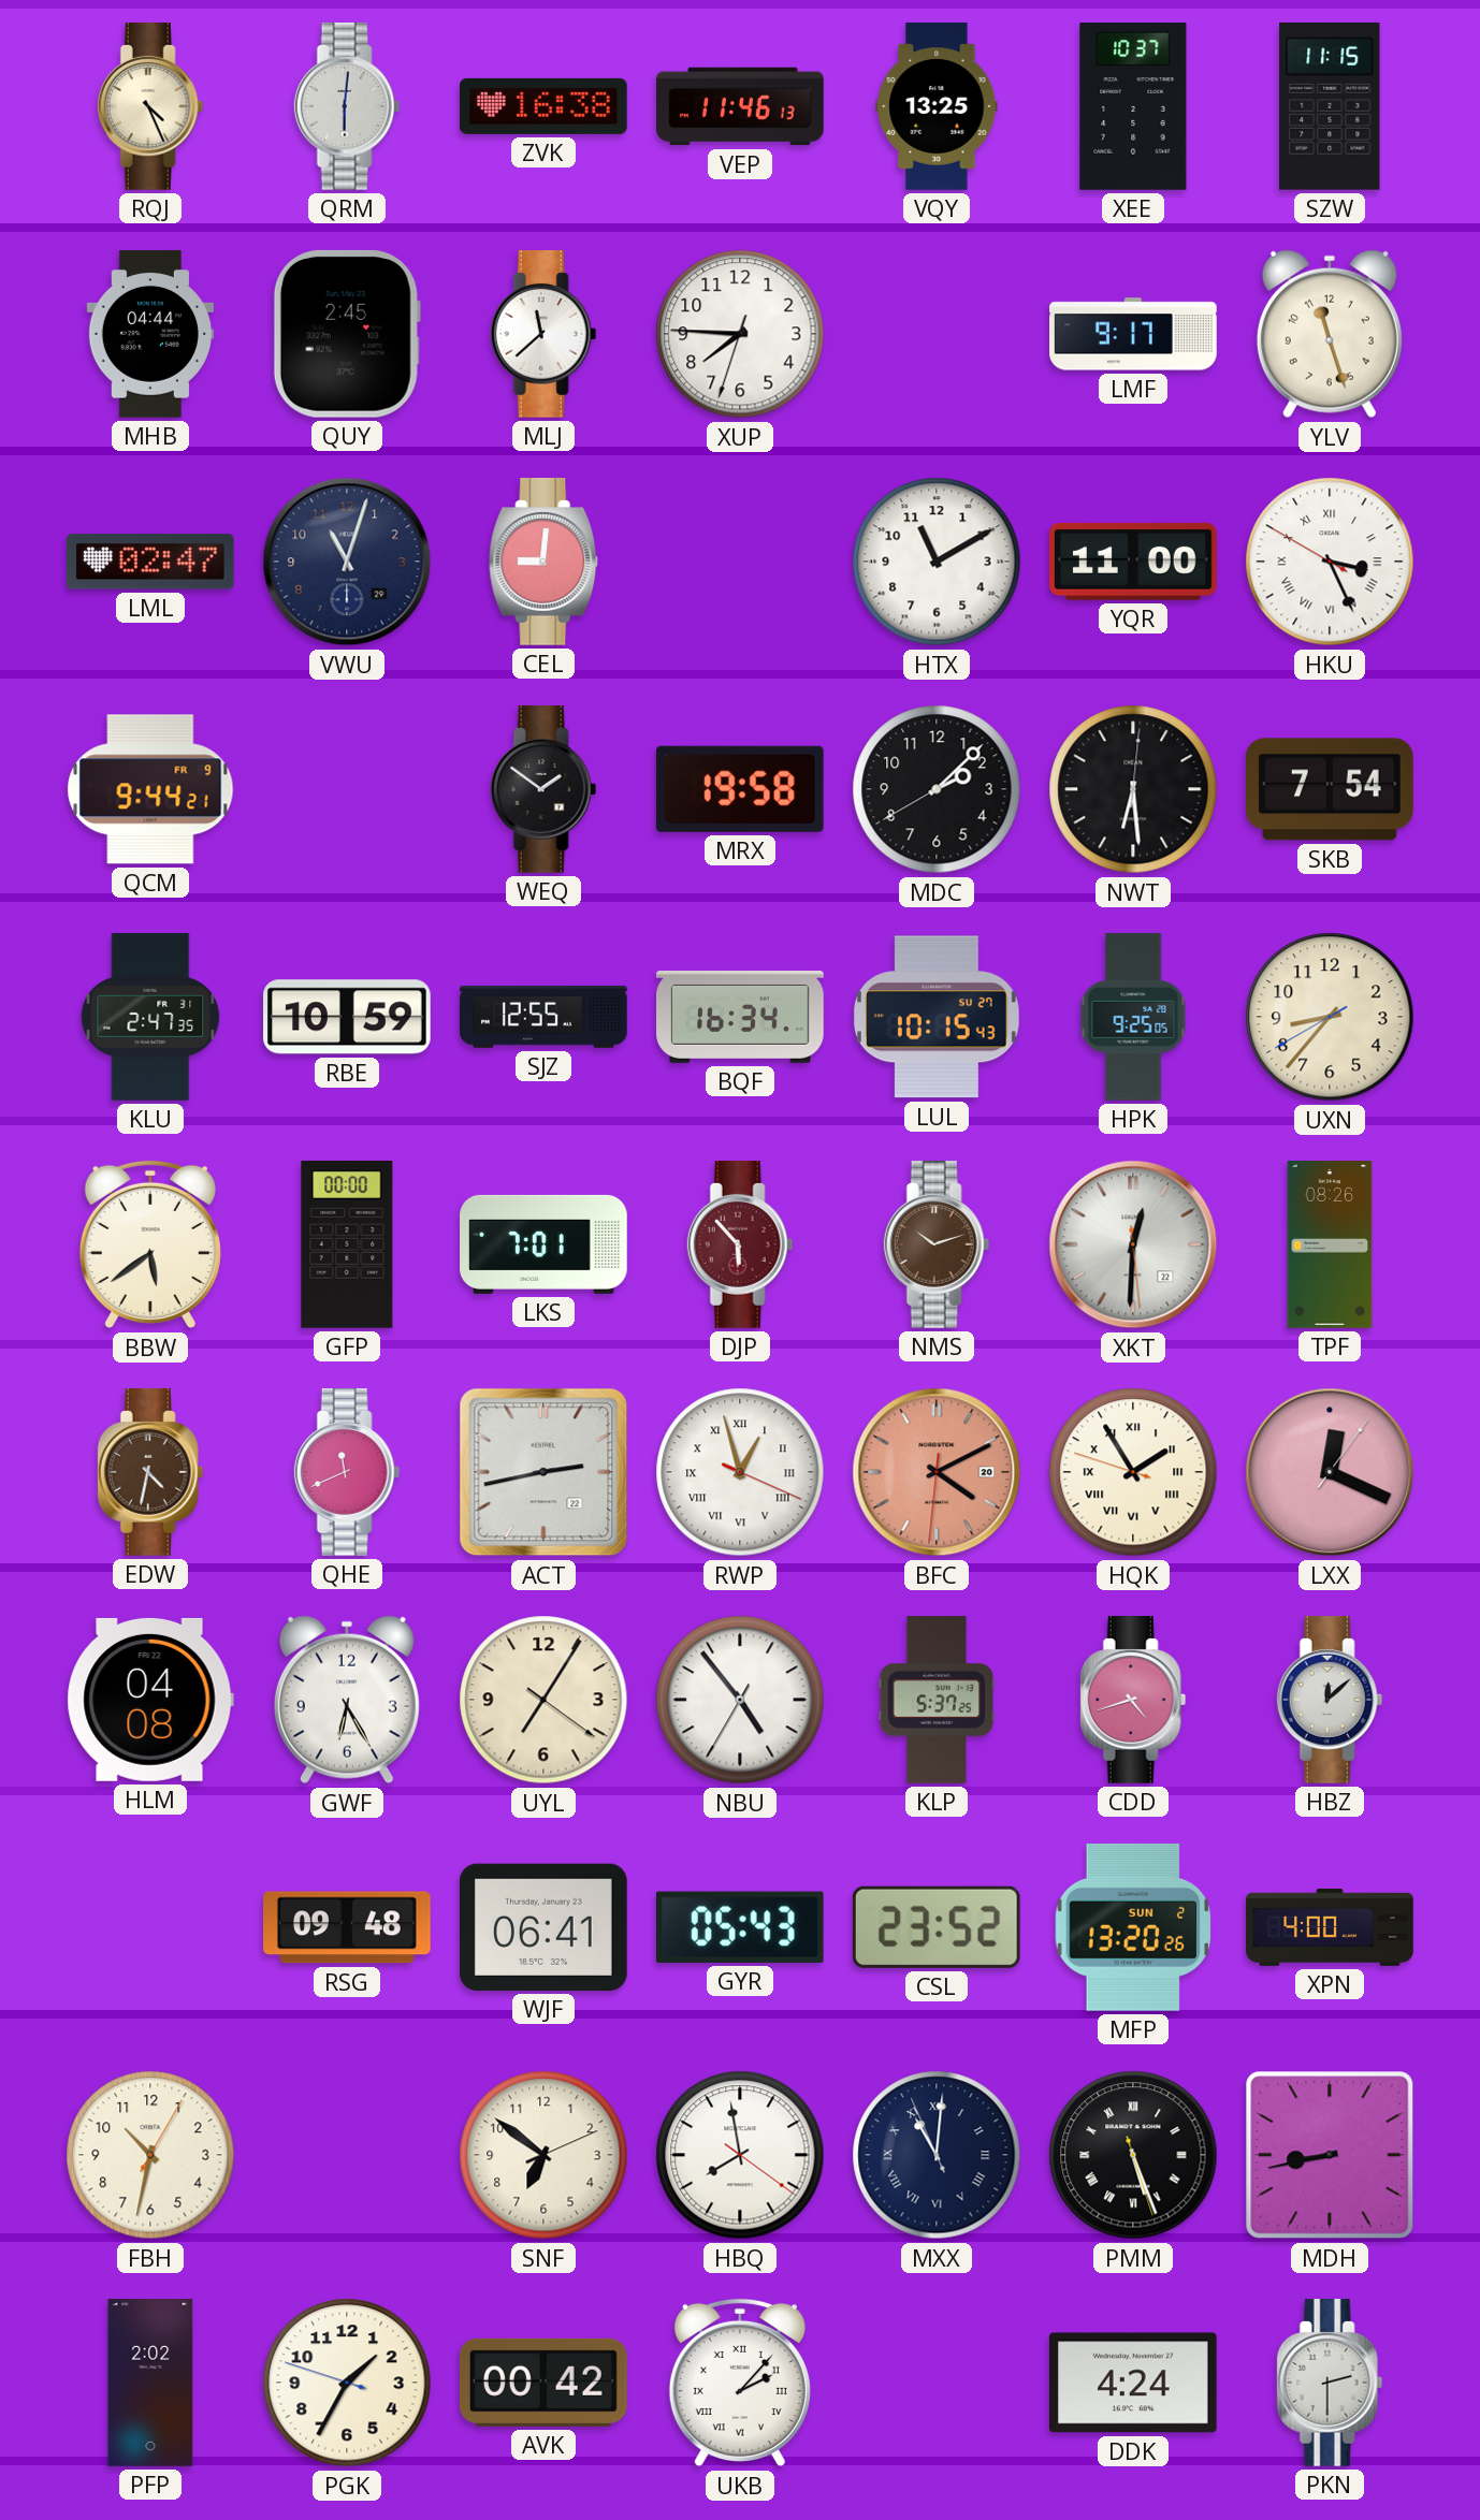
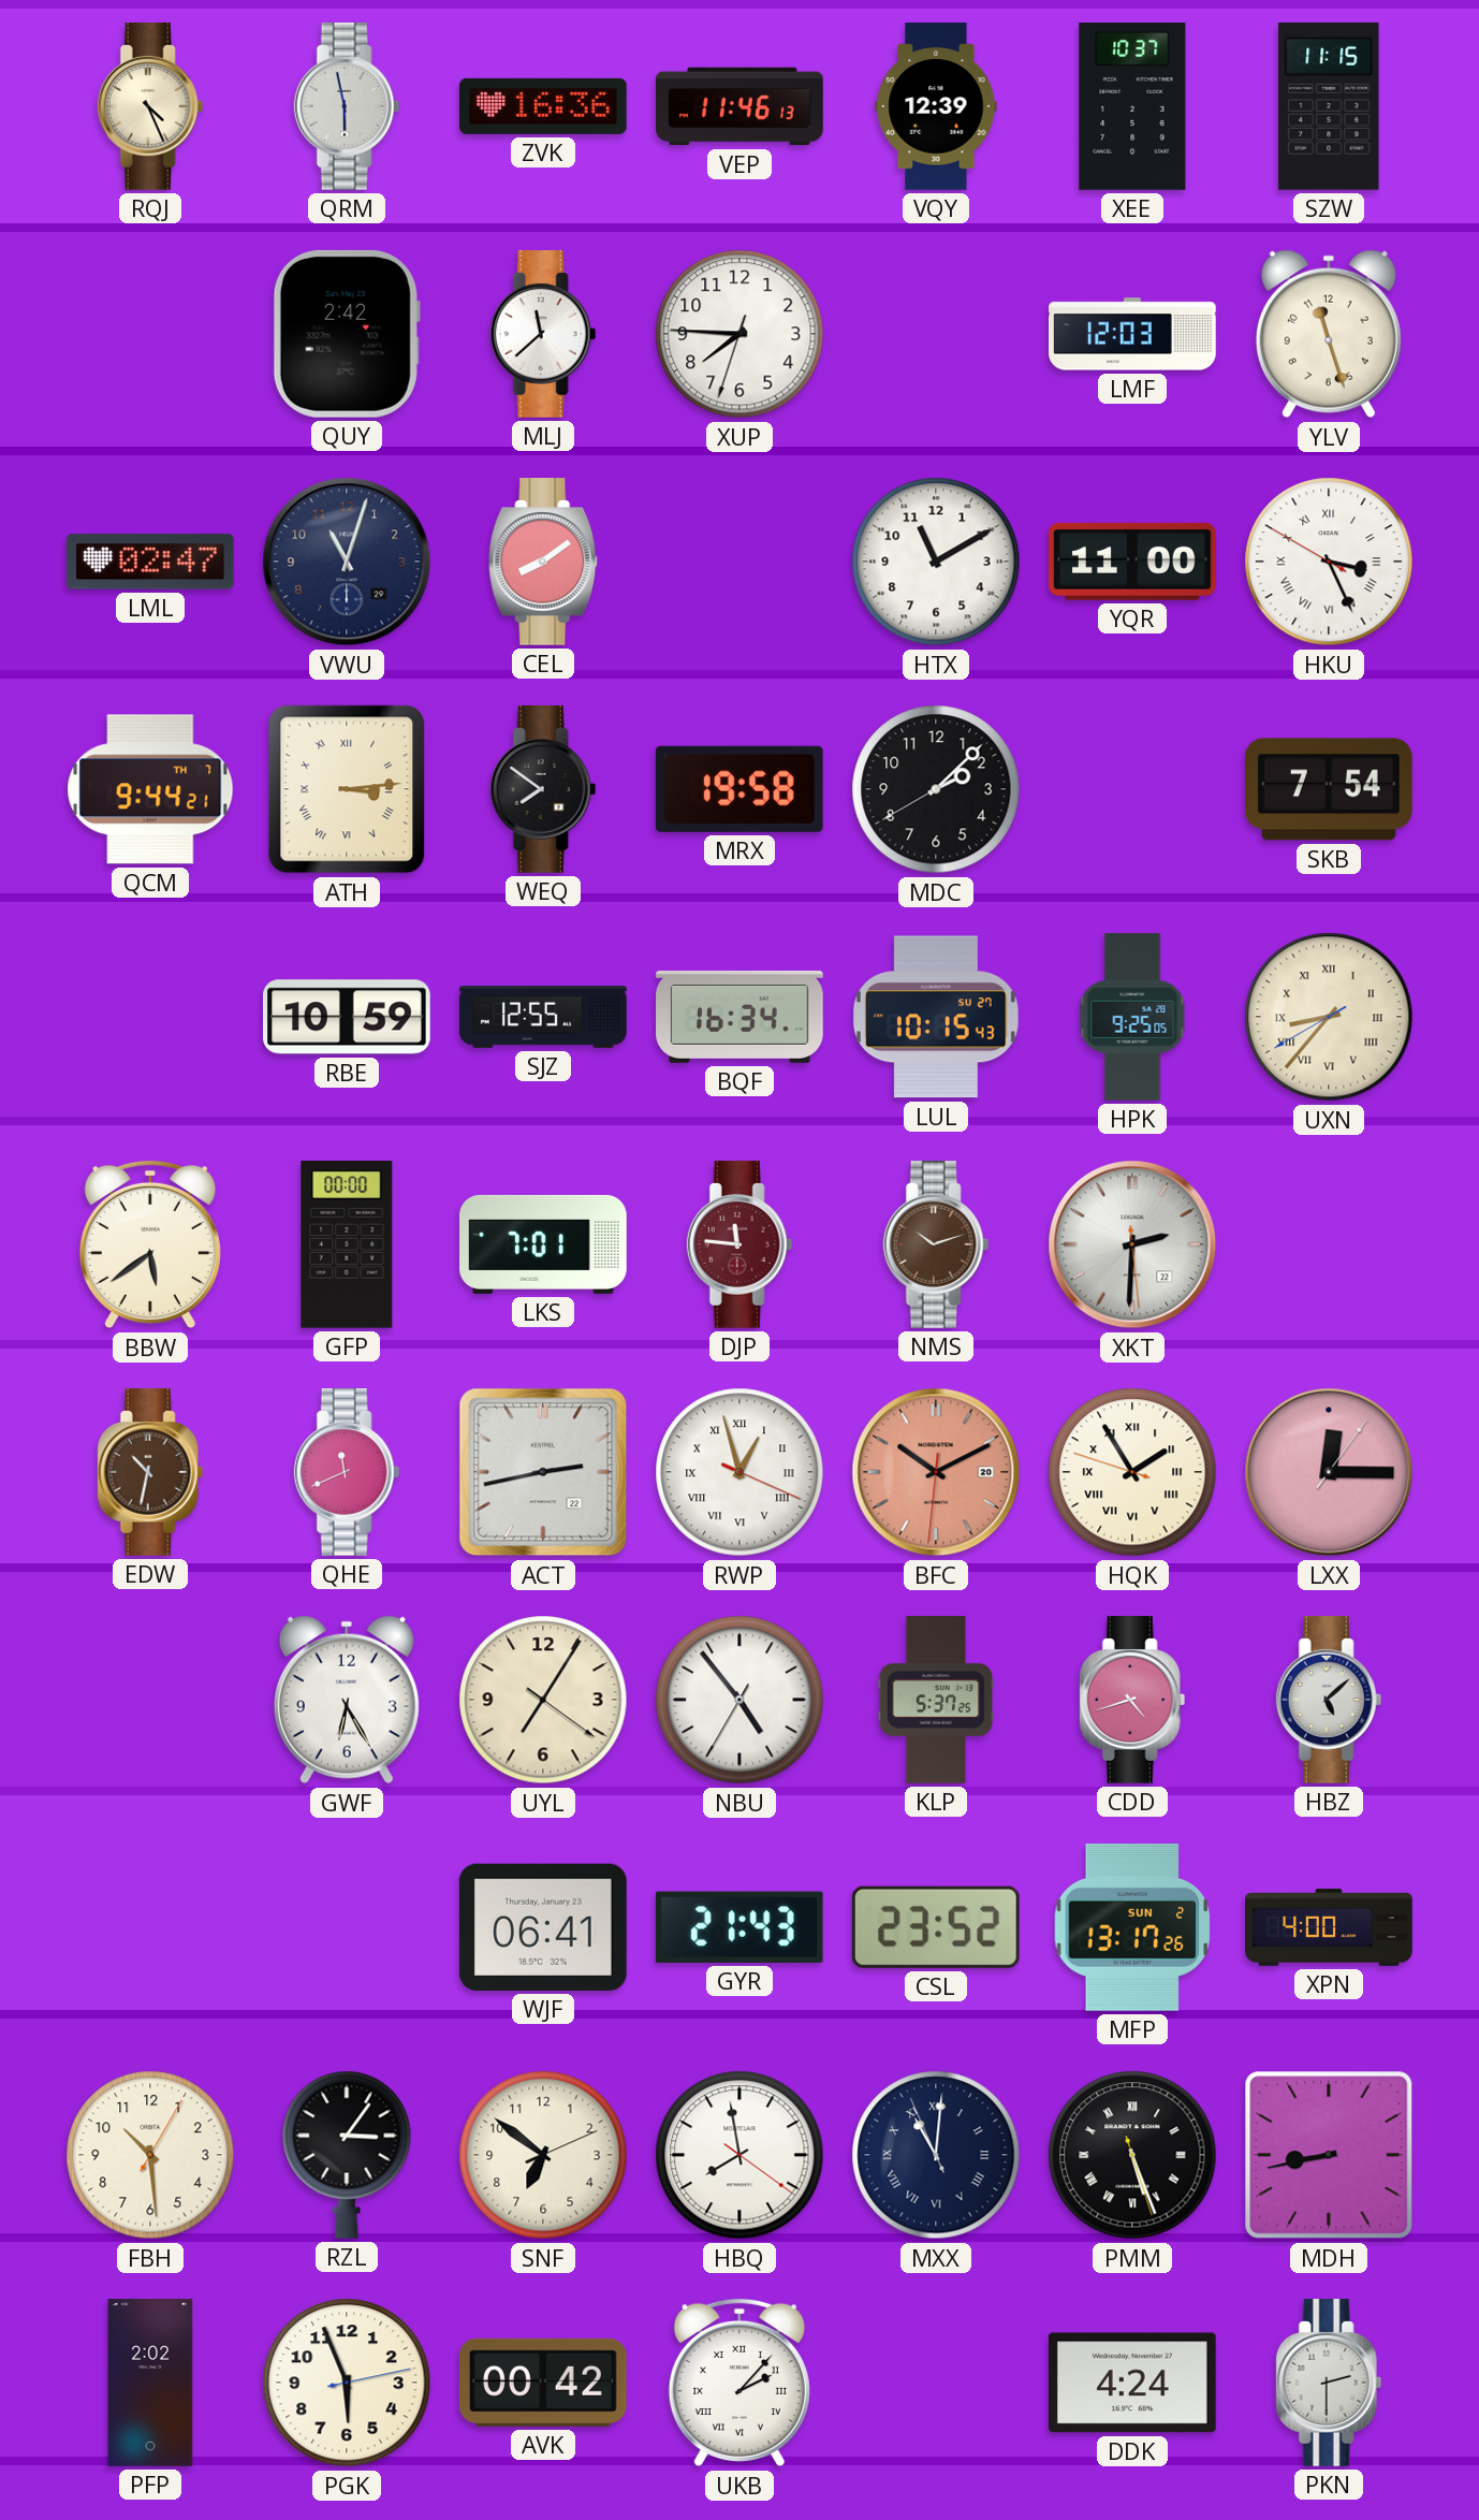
QRM: 6:01 -> 5:58 (347, 107)
ZVK: 16:38 -> 16:36 (544, 106)
VQY: 13:25 -> 12:39 (936, 106)
MHB: 04:44 -> none (149, 334)
QUY: 2:45 -> 2:42 (347, 334)
LMF: 9:17 -> 12:03 (1132, 334)
CEL: 9:01 -> 8:09 (544, 563)
QCM date: FR 9 -> TH 7 (150, 789)
ATH: none -> 3:14 (347, 789)
WEQ: 1:51 -> 7:51 (543, 790)
NWT: 6:29 -> none (1133, 789)
KLU: 2:47 -> none (150, 1017)
UXN numerals: Arabic -> Roman (1329, 1017)
DJP: 5:53 -> 11:46 (739, 1246)
XKT: 12:30 -> 2:30 (1132, 1244)
TPF: 08:26 -> none (1330, 1244)
EDW: 4:32 -> 10:32 (150, 1473)
BFC: 4:10 -> 10:10 (936, 1472)
LXX: 12:19 -> 12:15 (1329, 1472)
HLM: 04:08 -> none (150, 1700)
HBZ: 12:08 -> 5:08 (1329, 1701)
RSG: 09:48 -> none (348, 1927)
GYR: 05:43 -> 21:43 (739, 1927)
MFP: 13:20 -> 13:17 (1131, 1927)
FBH: 10:32 -> 10:29 (150, 2155)
RZL: none -> 3:06 (347, 2155)
PGK: 1:34 -> 5:56 (347, 2383)
